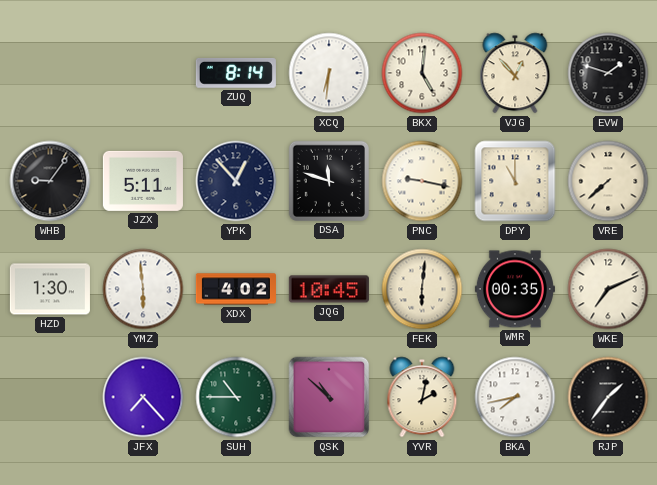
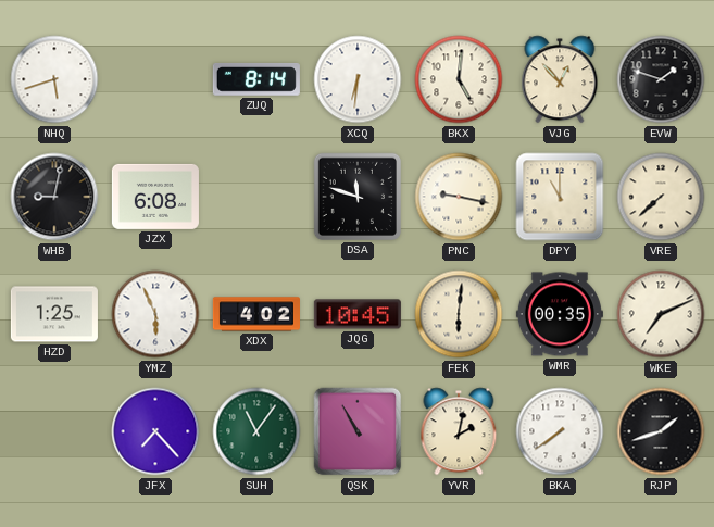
NHQ: none -> 5:42 (54, 79)
WHB: 9:06 -> 9:02 (54, 197)
JZX: 5:11 -> 6:08 (155, 197)
YPK: 12:53 -> none (236, 181)
HZD: 1:30 -> 1:25 (54, 314)
YMZ: 5:59 -> 5:56 (155, 314)
SUH: 10:45 -> 11:06 (256, 431)
QSK: 10:52 -> 10:55 (358, 431)
BKA: 7:43 -> 7:39 (560, 431)
RJP: 1:36 -> 1:42 (661, 431)
